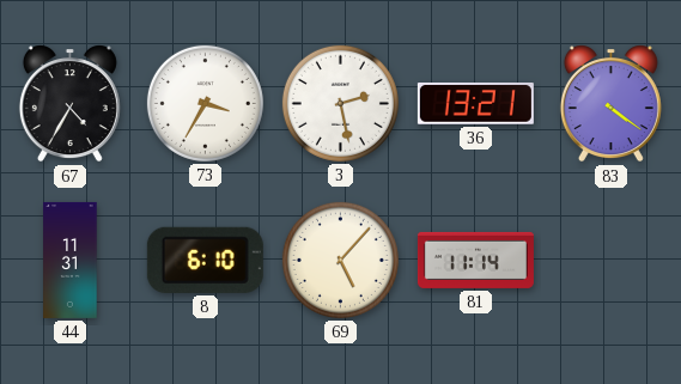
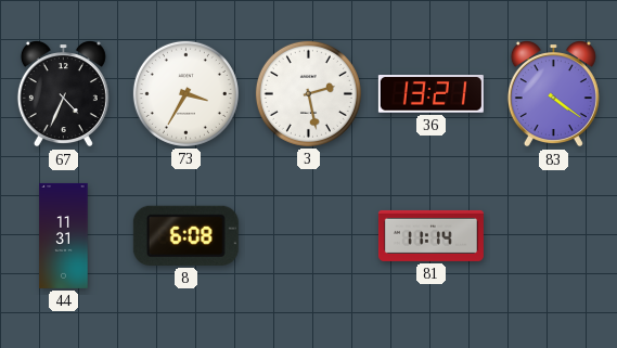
67: 4:35 -> 4:34 (63, 94)
8: 6:10 -> 6:08 (185, 235)
69: 5:07 -> none (340, 260)
